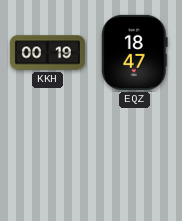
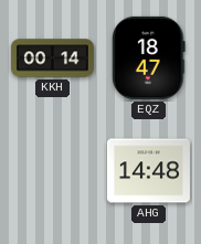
KKH: 00:19 -> 00:14 (52, 59)
AHG: none -> 14:48 (148, 171)
